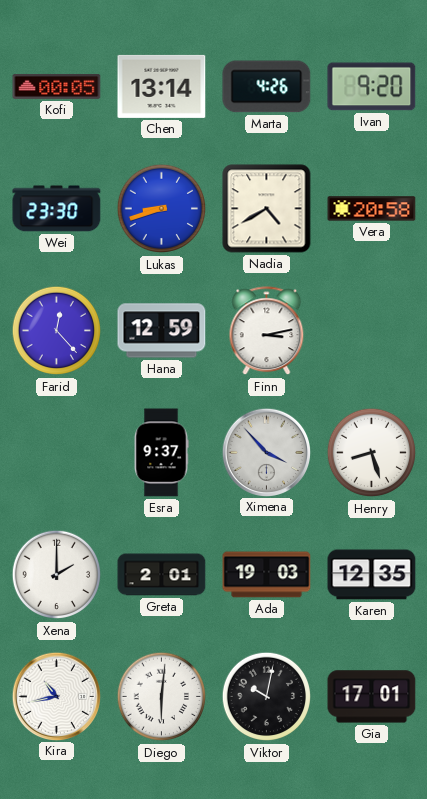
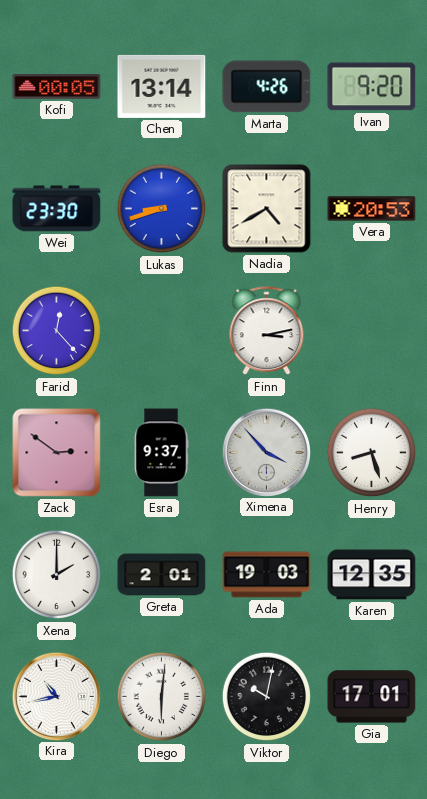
Vera: 20:58 -> 20:53 (372, 209)
Hana: 12:59 -> none (162, 331)
Zack: none -> 2:51 (57, 453)
